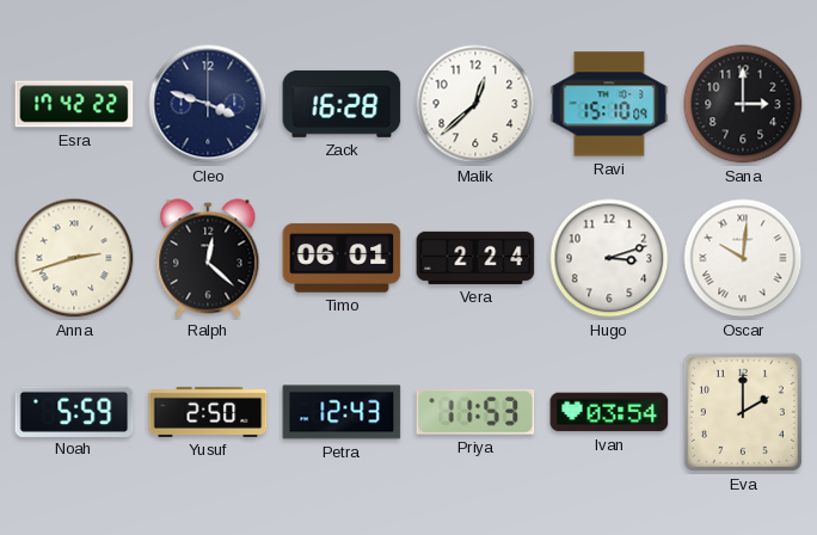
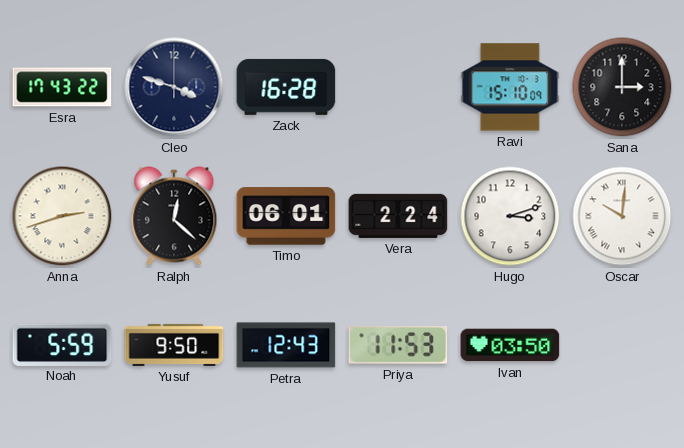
Esra: 17:42 -> 17:43 (62, 87)
Malik: 12:38 -> none (475, 104)
Yusuf: 2:50 -> 9:50 (174, 345)
Ivan: 03:54 -> 03:50 (510, 345)
Eva: 2:00 -> none (743, 412)
